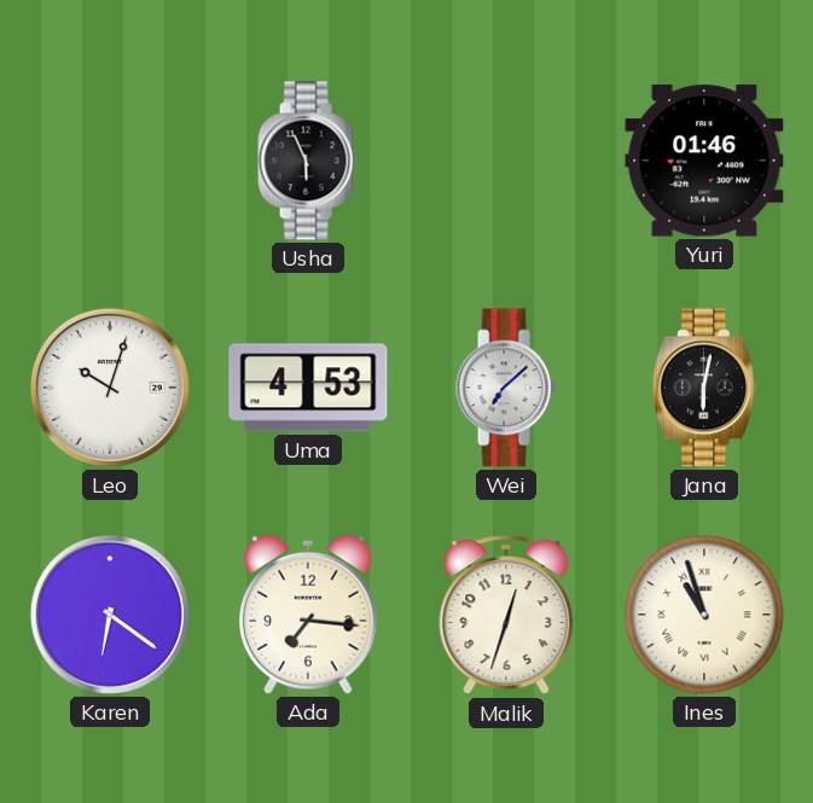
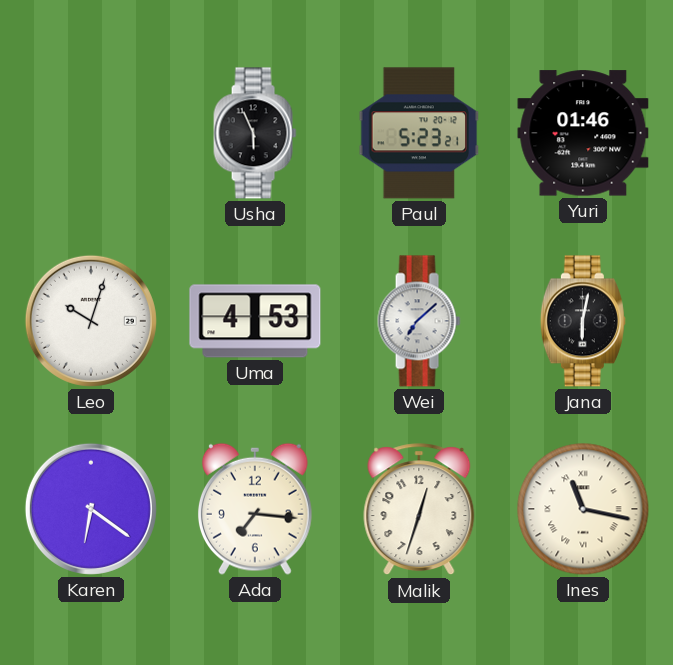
Paul: none -> 5:23 (419, 133)
Ines: 10:57 -> 11:17 (583, 509)
